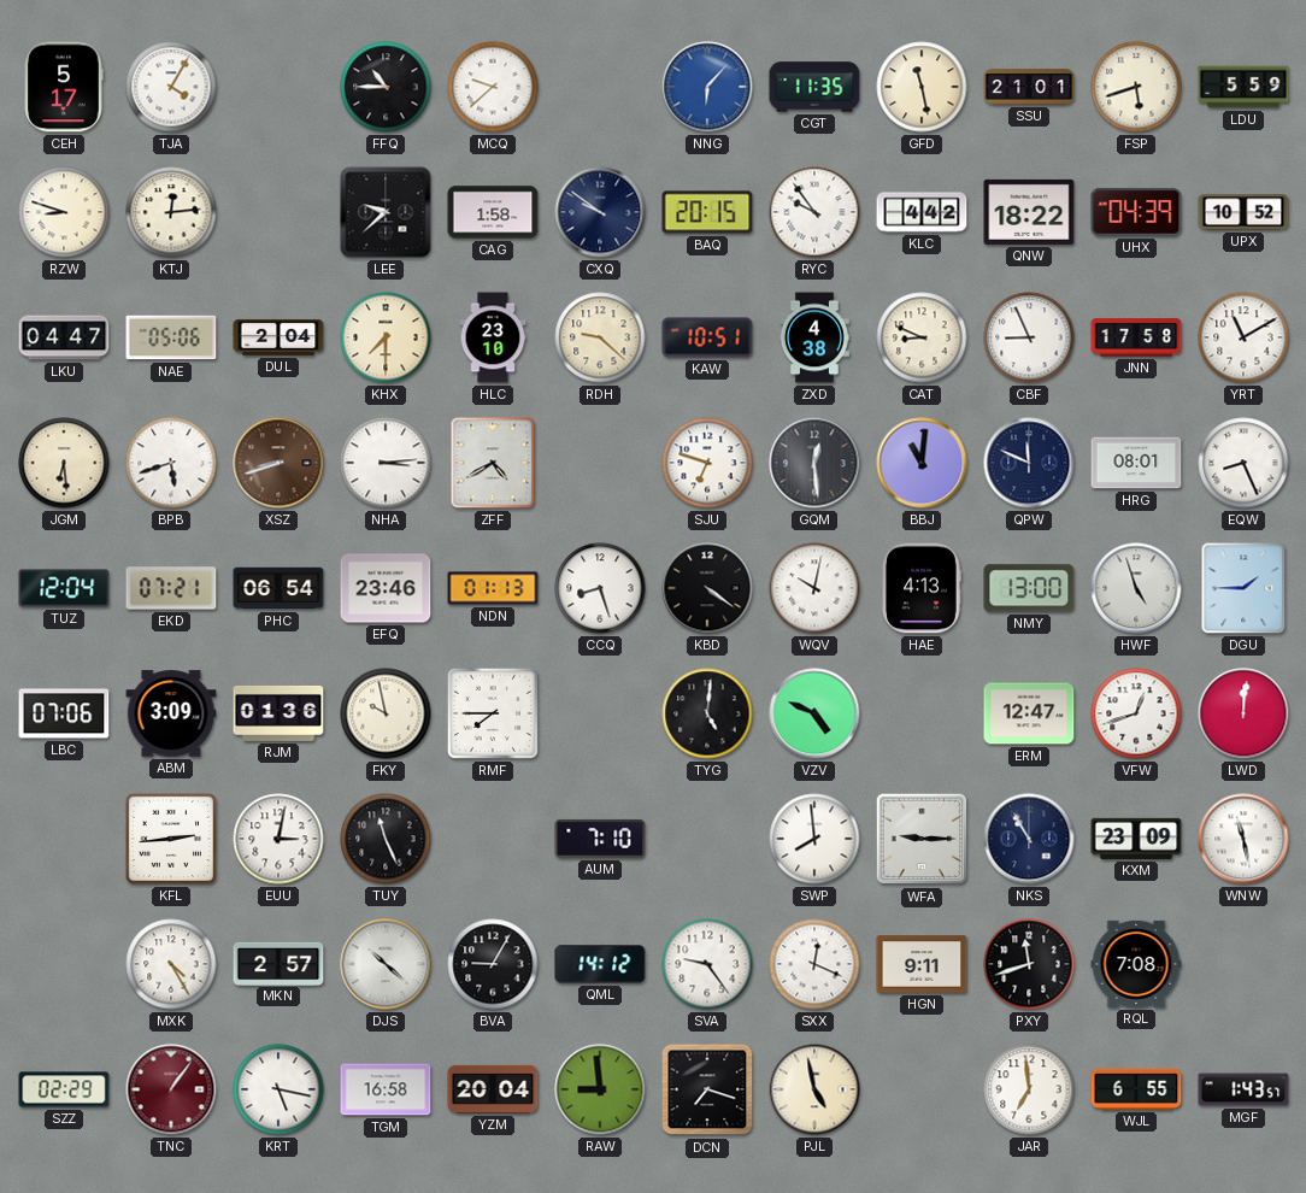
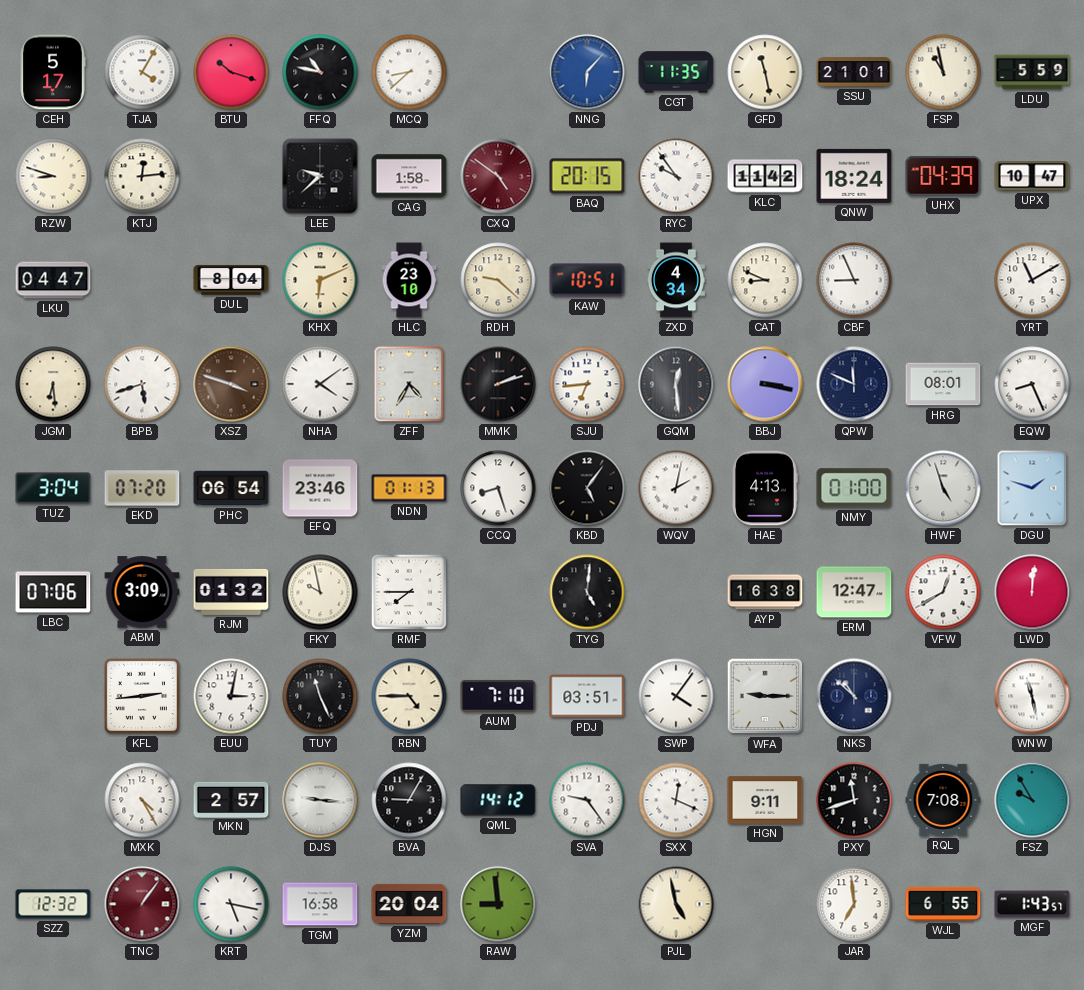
BTU: none -> 10:18 (231, 72)
FFQ: 10:45 -> 10:47 (320, 72)
MCQ: 9:38 -> 8:38 (409, 72)
FSP: 5:42 -> 10:58 (943, 72)
CXQ: 9:51 -> 4:51 (498, 176)
CXQ dial: navy -> burgundy (498, 176)
KLC: 4:42 -> 11:42 (765, 176)
QNW: 18:22 -> 18:24 (854, 176)
UPX: 10:52 -> 10:47 (1032, 176)
NAE: 05:06 -> none (171, 337)
DUL: 2:04 -> 8:04 (231, 280)
KHX: 7:30 -> 6:11 (320, 280)
ZXD: 4:38 -> 4:34 (676, 280)
JNN: 17:58 -> none (1136, 337)
XSZ: 8:42 -> 3:48 (231, 384)
NHA: 3:14 -> 4:09 (320, 384)
ZFF: 4:40 -> 4:35 (409, 384)
MMK: none -> 2:12 (498, 384)
SJU: 6:48 -> 6:44 (587, 384)
BBJ: 11:01 -> 3:17 (765, 384)
TUZ: 12:04 -> 3:04 (53, 488)
EKD: 07:21 -> 07:20 (142, 488)
KBD: 4:21 -> 5:06 (587, 488)
WQV: 10:02 -> 2:02 (676, 488)
NMY: 13:00 -> 01:00 (854, 488)
DGU: 1:45 -> 1:48 (1032, 488)
RJM: 01:36 -> 01:32 (231, 592)
VZV: 4:49 -> none (814, 713)
AYP: none -> 16:38 (765, 592)
VFW: 12:42 -> 12:40 (943, 592)
RBN: none -> 4:45 (409, 696)
PDJ: none -> 03:51 (587, 696)
SWP: 7:59 -> 4:06 (676, 696)
NKS: 10:55 -> 10:52 (854, 696)
KXM: 23:09 -> none (1136, 839)
DJS: 10:22 -> 9:16 (320, 800)
FSZ: none -> 9:55 (1032, 800)
SZZ: 02:29 -> 12:32 (53, 904)
DCN: 7:18 -> none (707, 1089)
